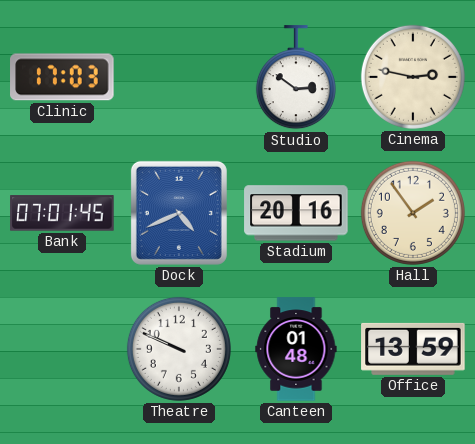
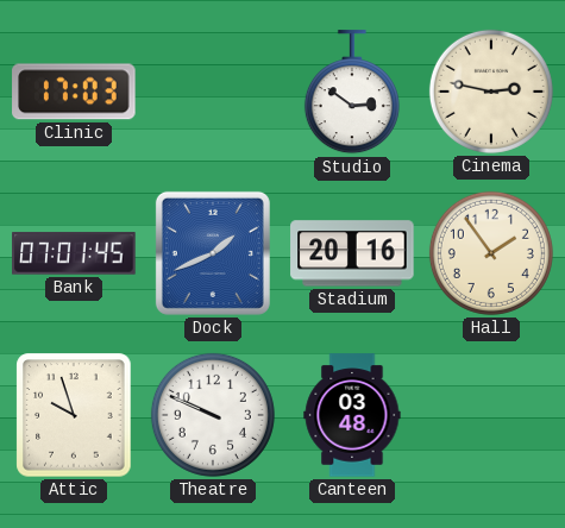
Dock: 4:41 -> 1:41 (213, 253)
Attic: none -> 9:57 (74, 415)
Canteen: 01:48 -> 03:48 (352, 415)
Office: 13:59 -> none (413, 349)
